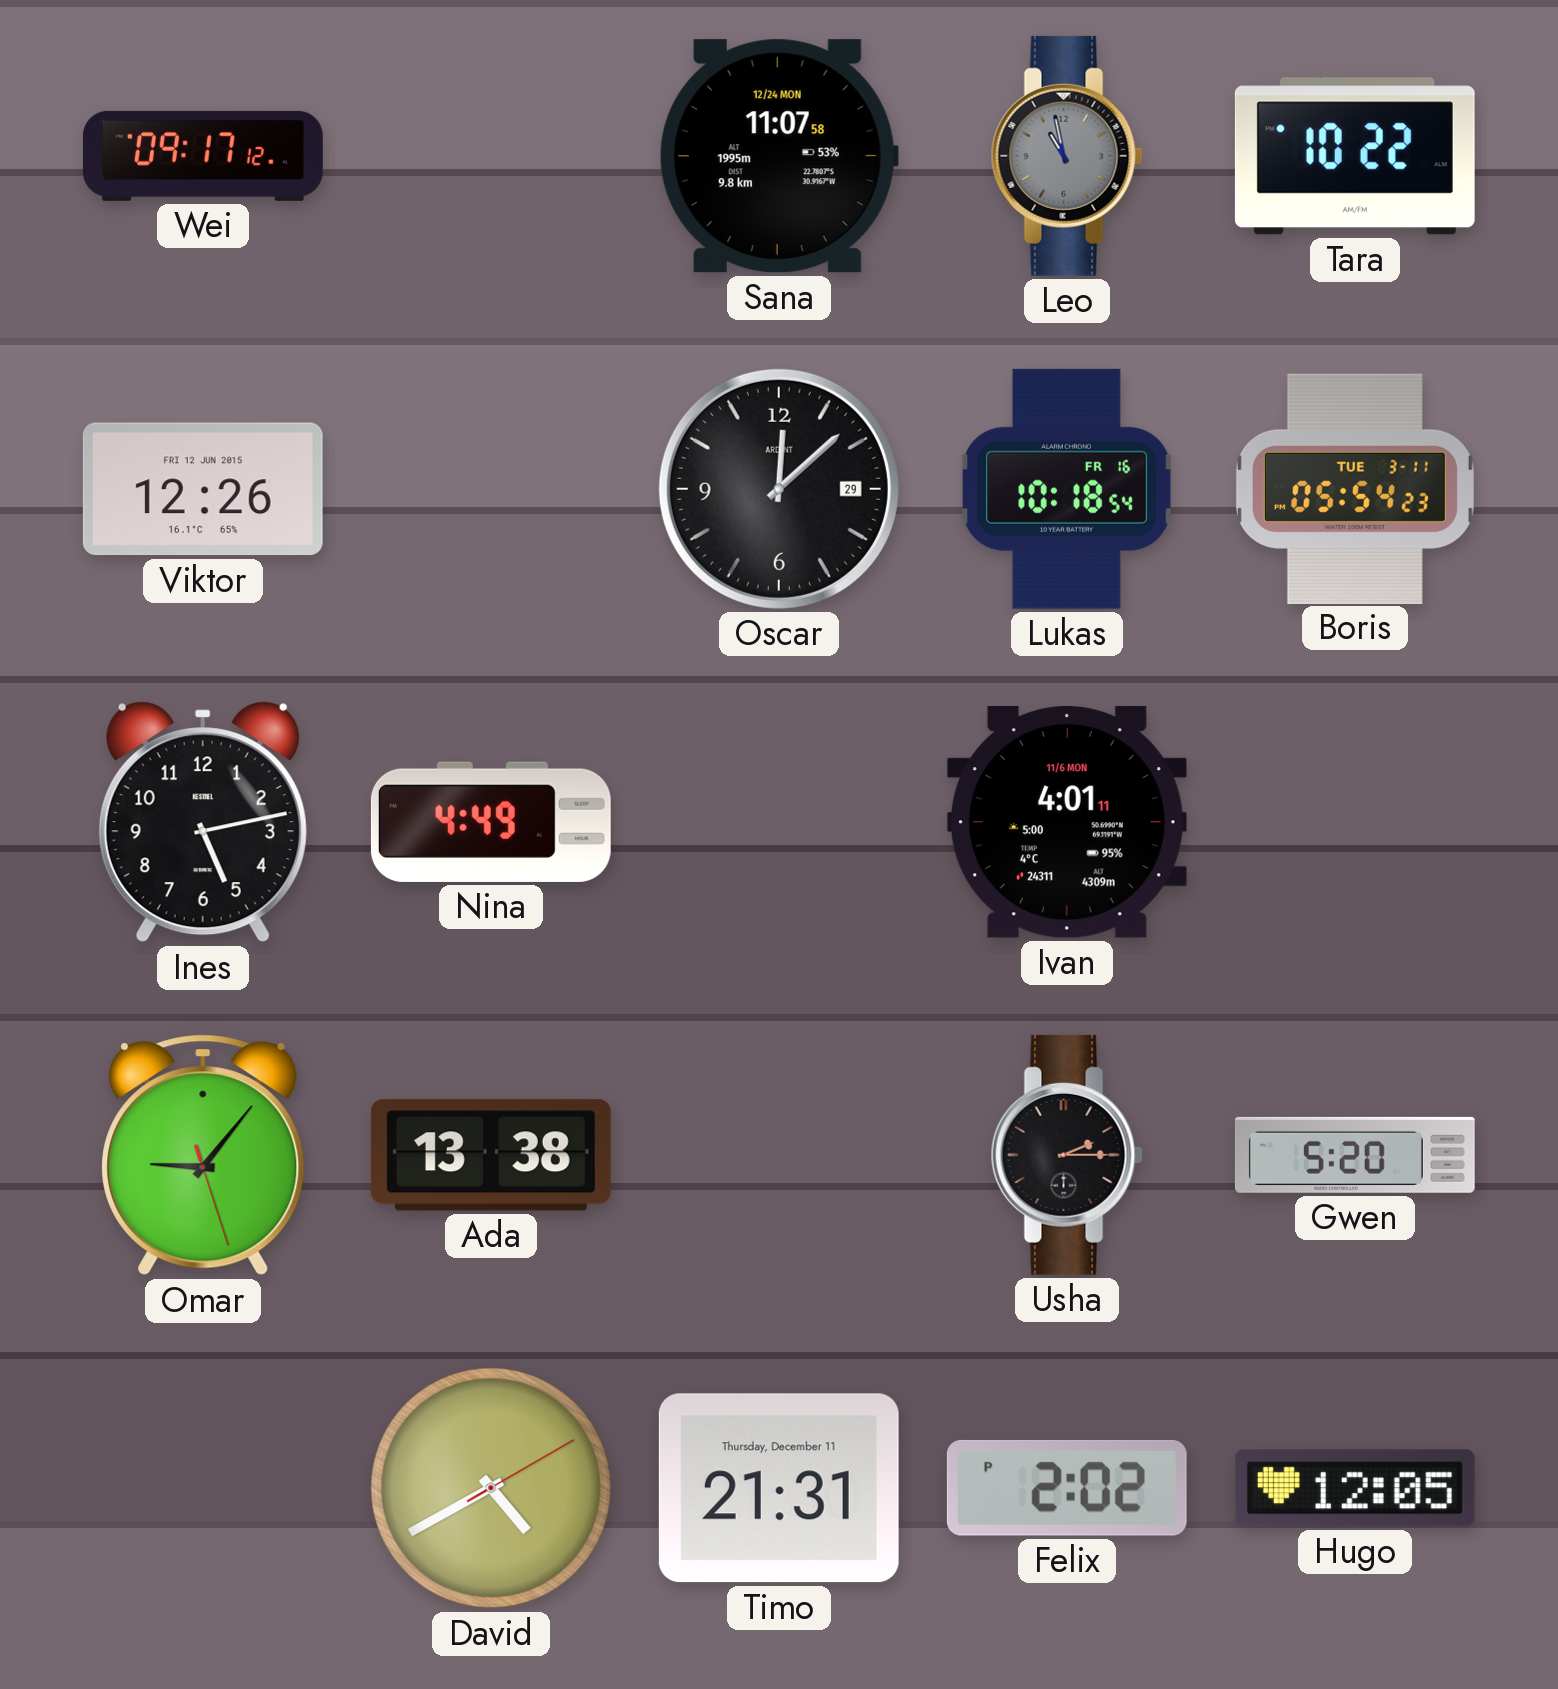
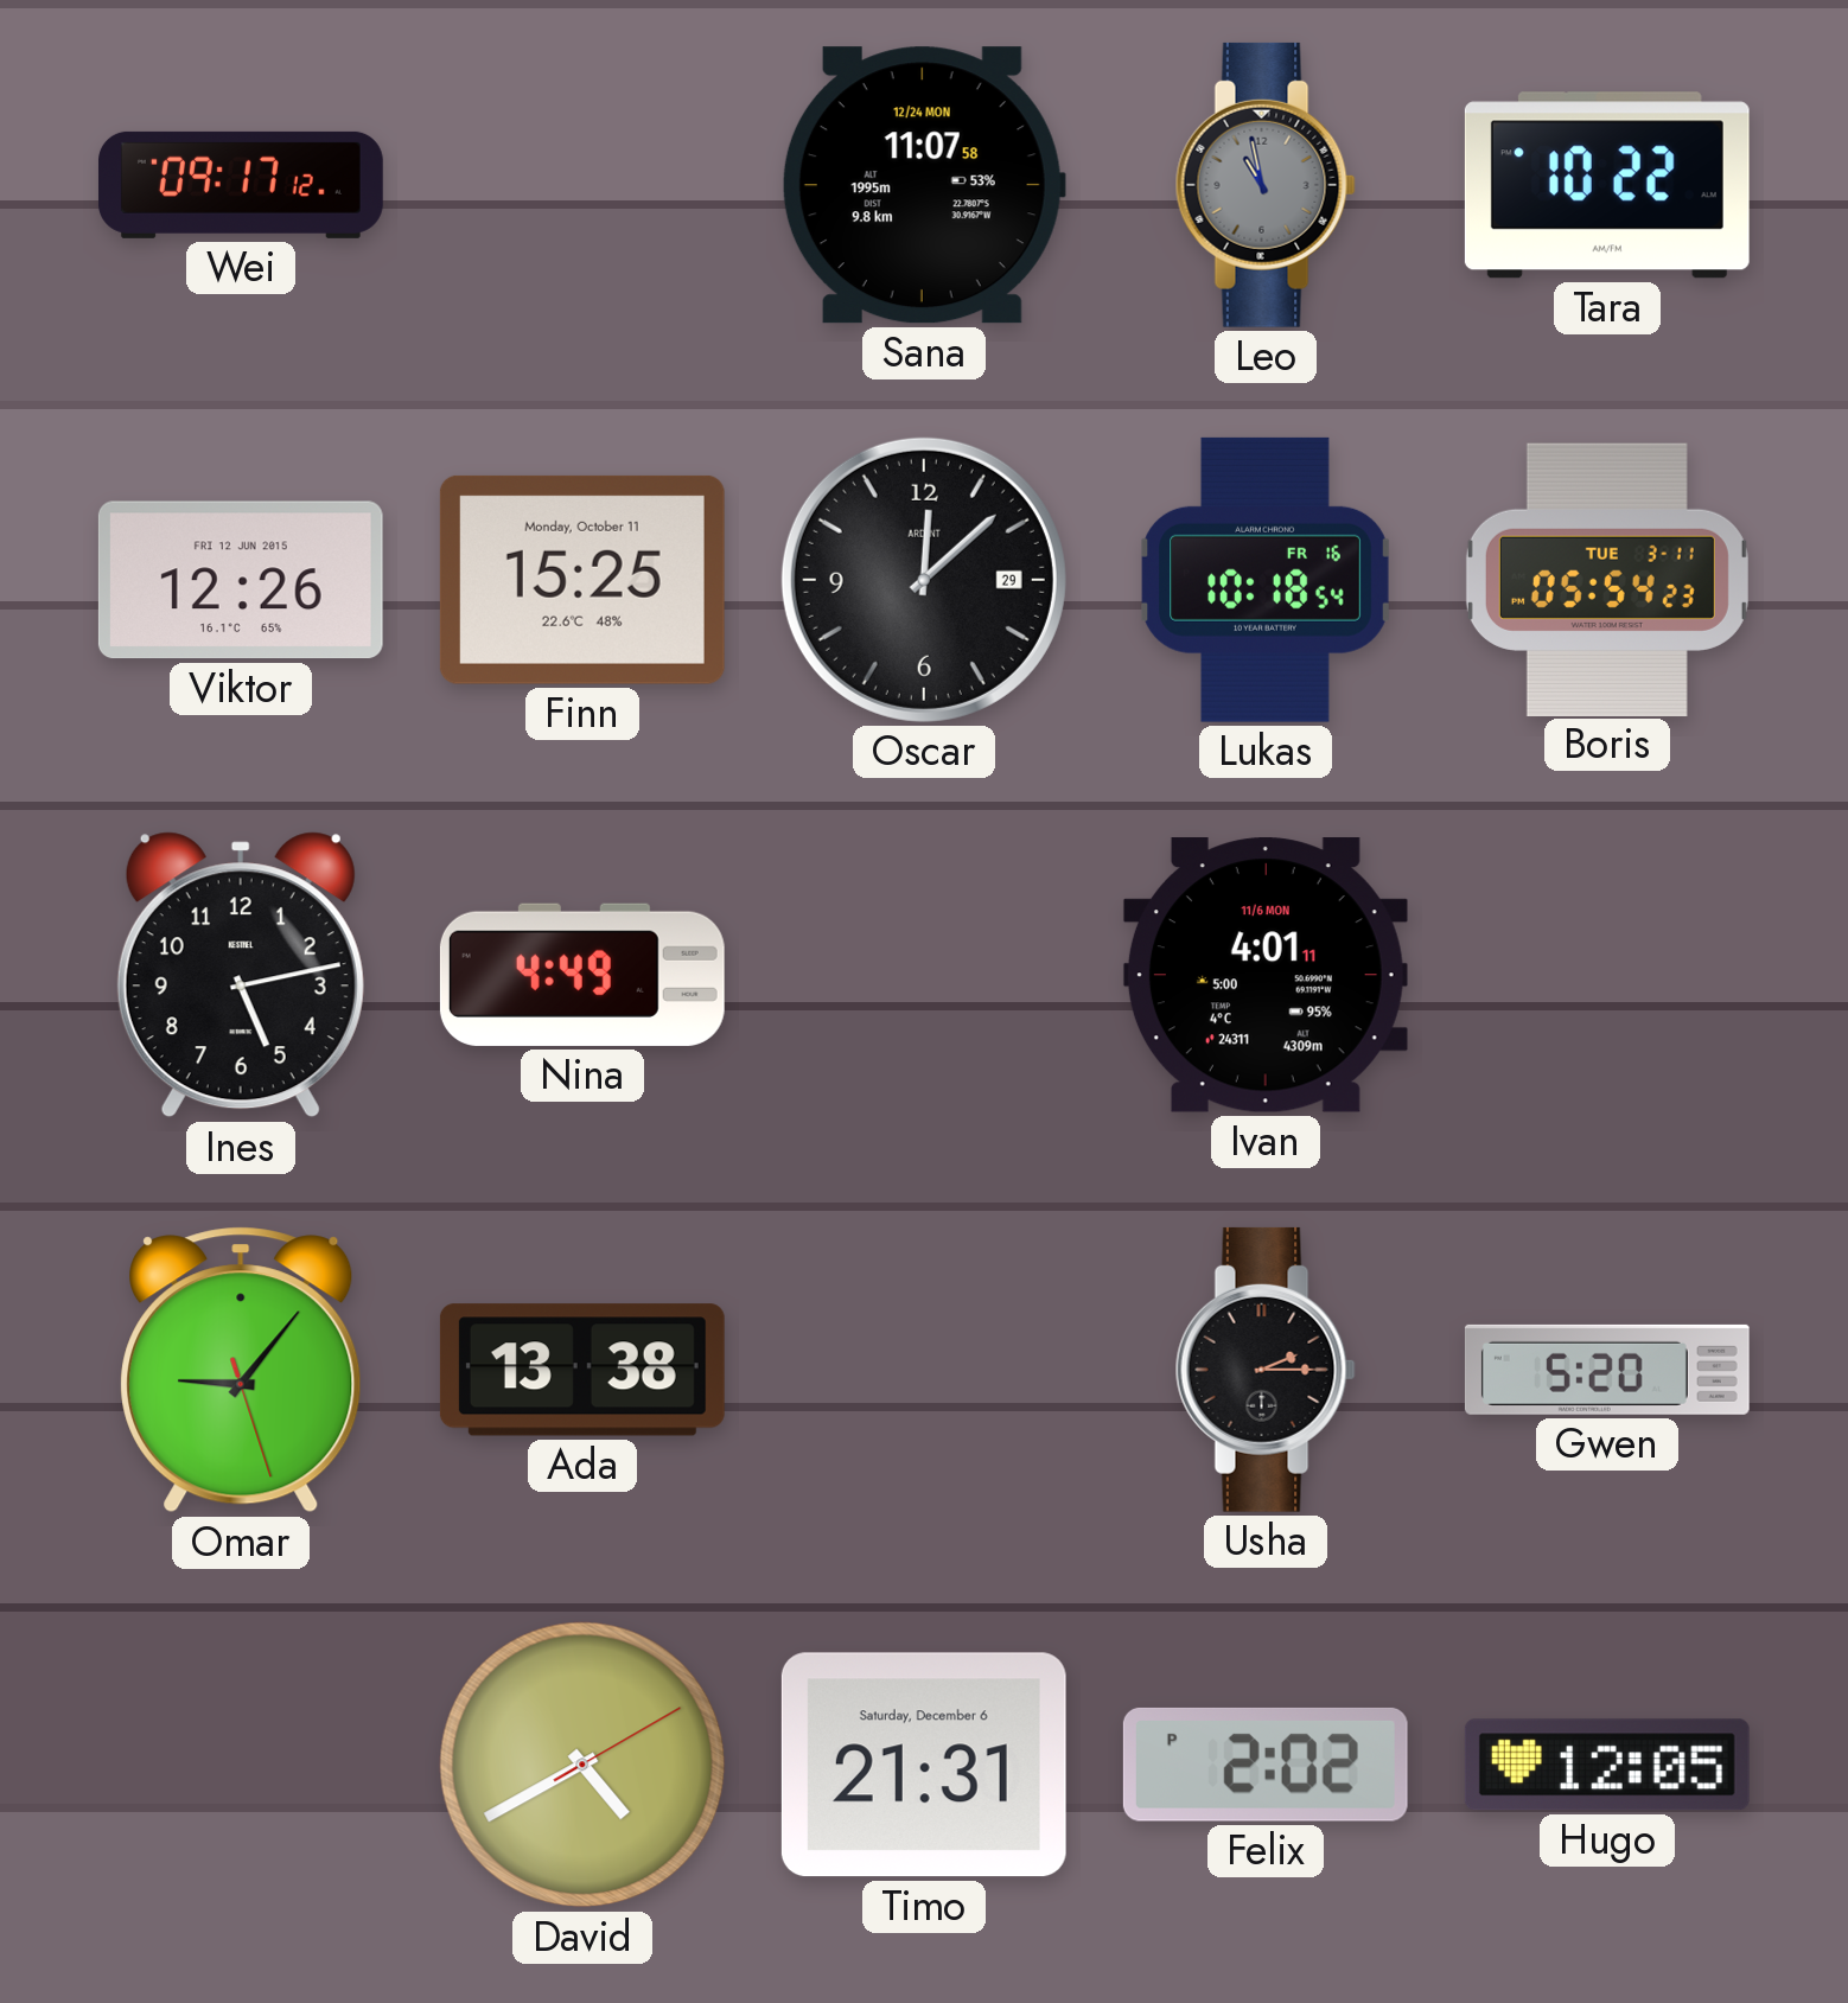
Finn: none -> 15:25 (582, 580)
Timo date: Thursday, December 11 -> Saturday, December 6 (924, 1765)
